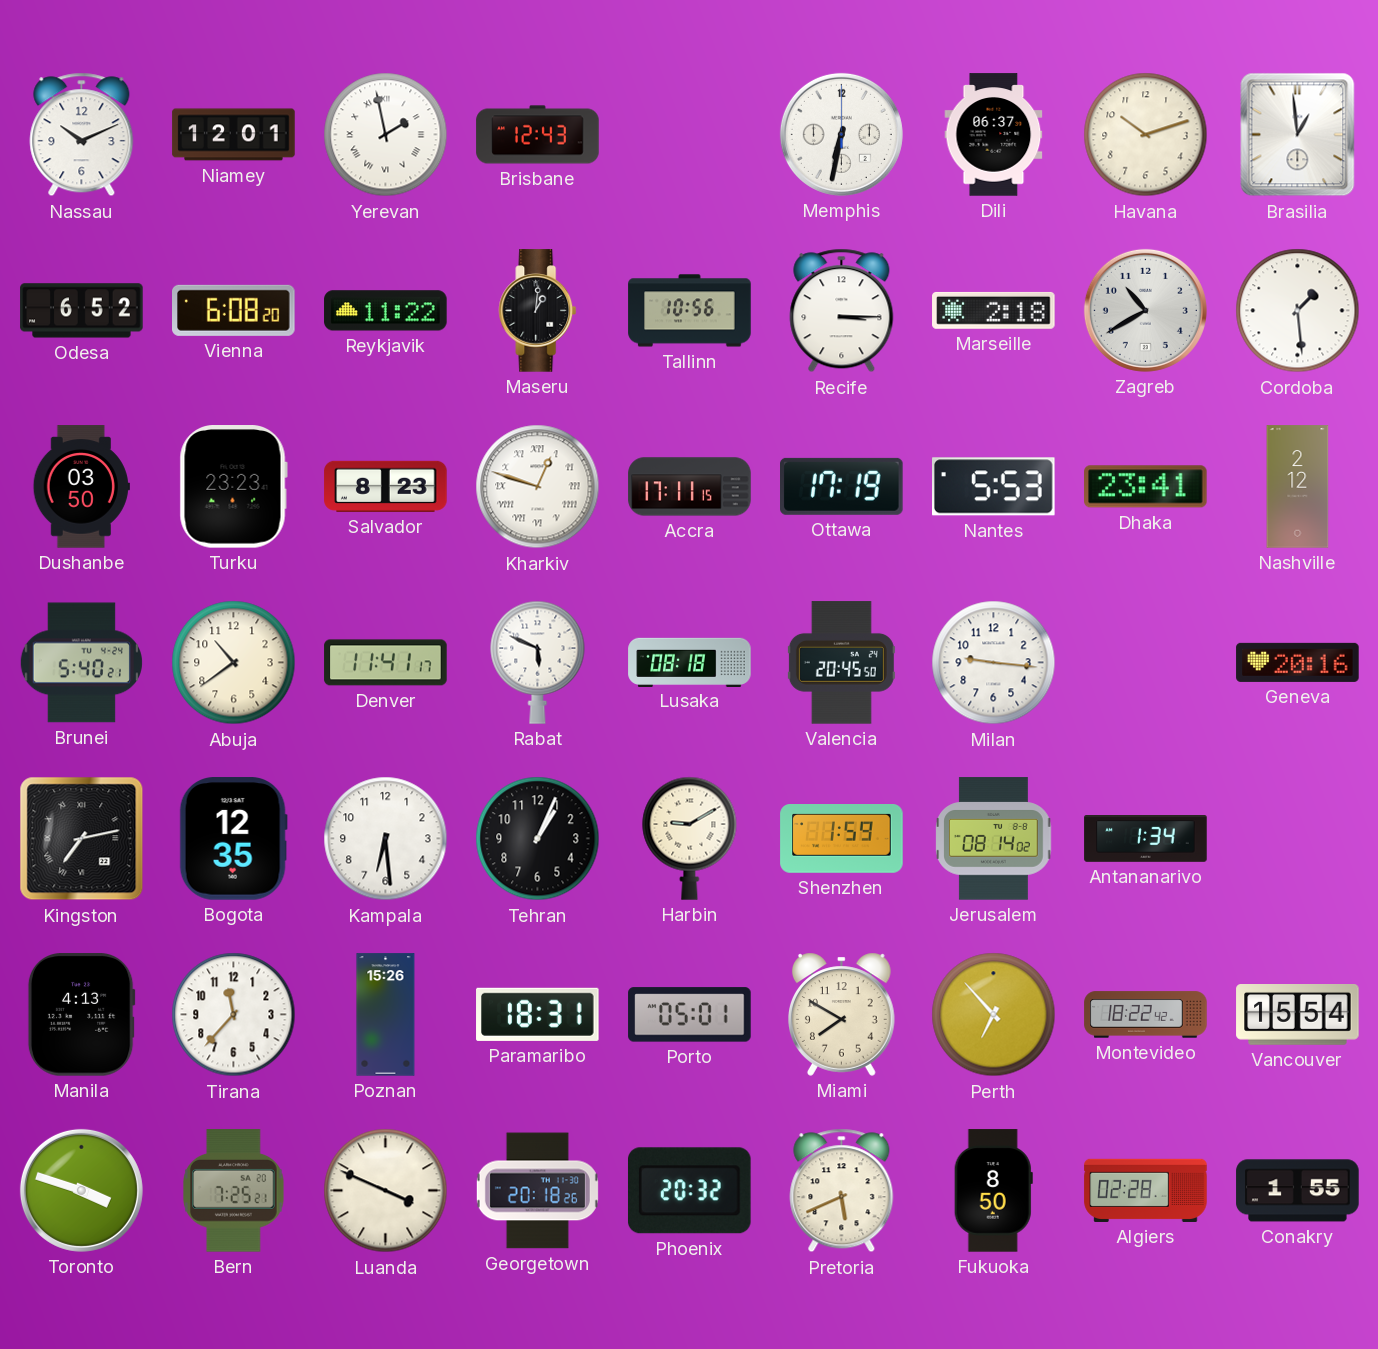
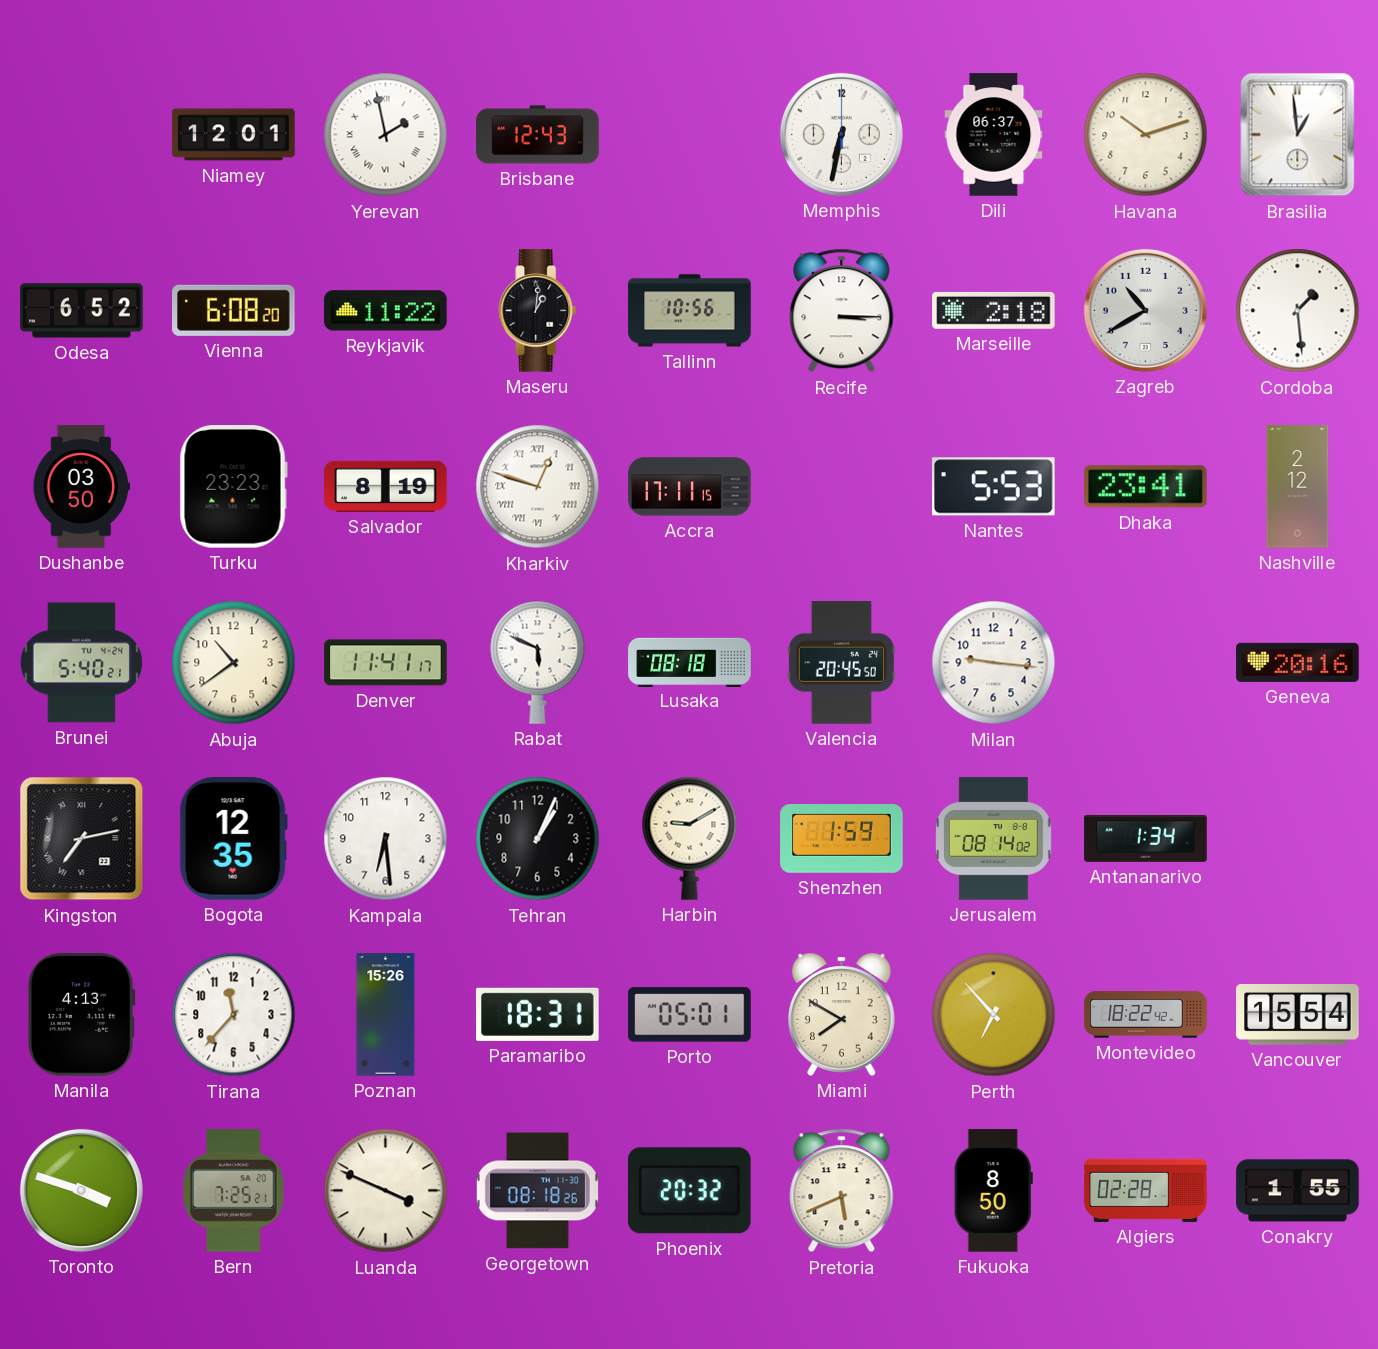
Nassau: 10:11 -> none (82, 135)
Salvador: 8:23 -> 8:19 (386, 486)
Ottawa: 17:19 -> none (842, 486)
Georgetown: 20:18 -> 08:18 (537, 1191)
